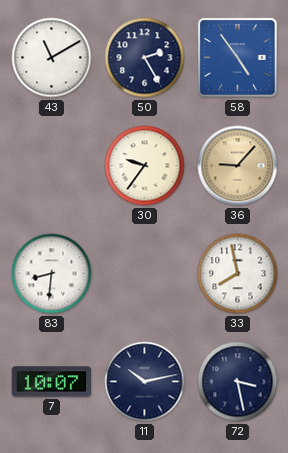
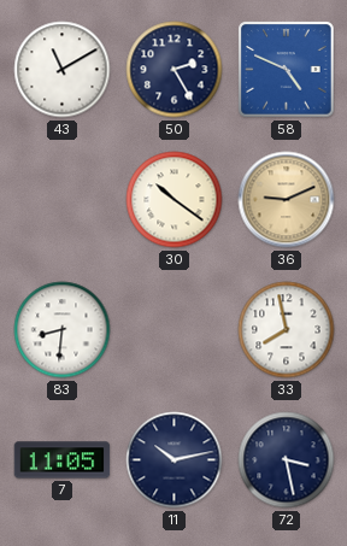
58: 4:54 -> 4:49 (287, 70)
30: 9:36 -> 10:21 (175, 200)
36: 9:07 -> 9:11 (287, 200)
7: 10:07 -> 11:05 (63, 460)
